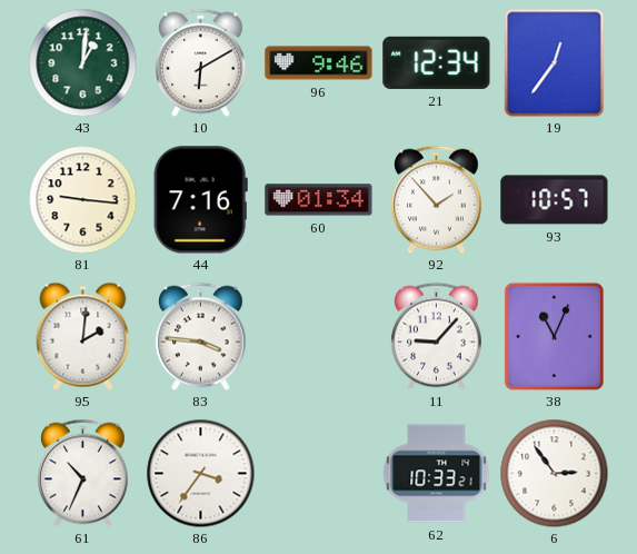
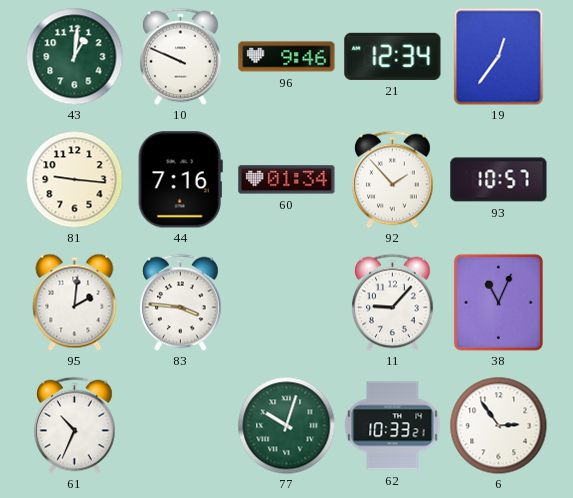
10: 6:10 -> 9:49 (181, 56)
86: 3:36 -> none (200, 473)
77: none -> 10:03 (286, 425)
